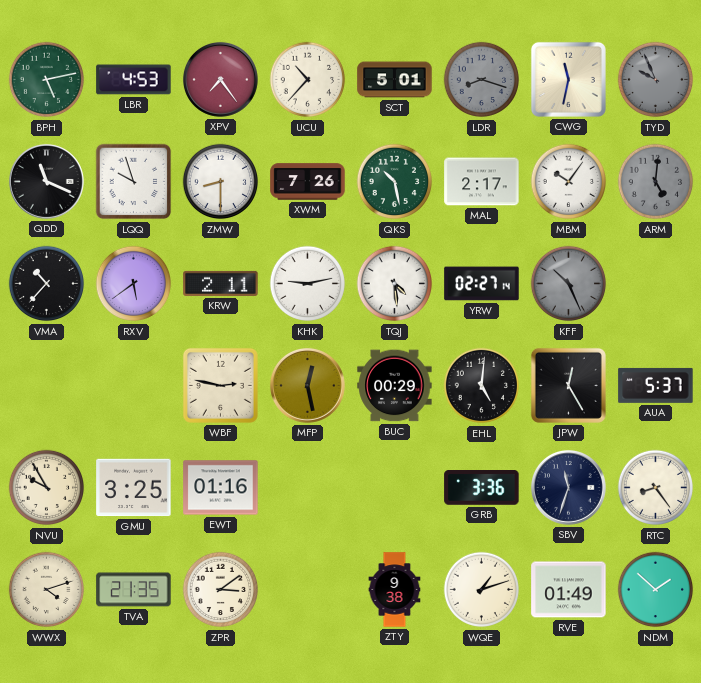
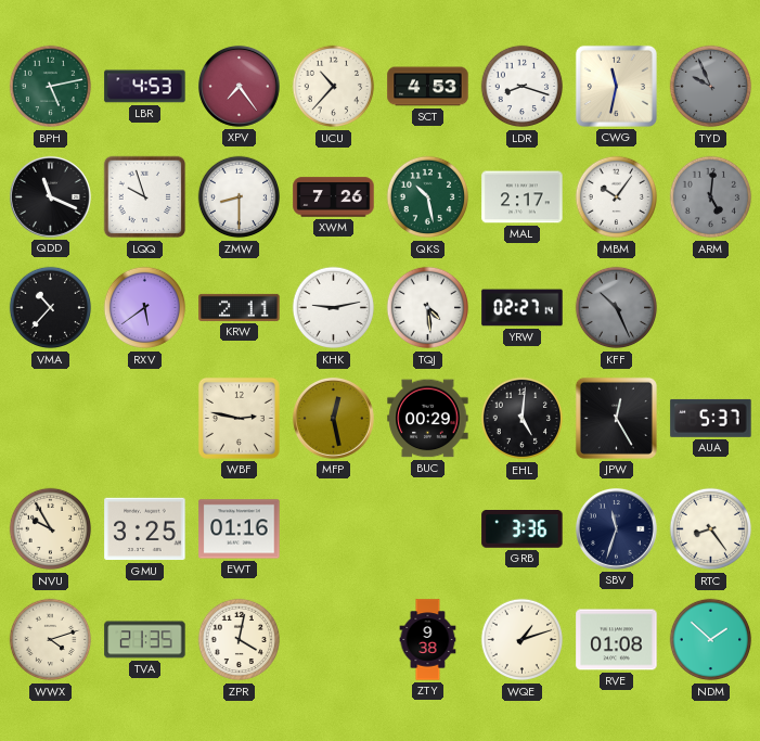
SCT: 5:01 -> 4:53 (428, 87)
LDR dial: grey -> white (523, 87)
ZPR: 3:09 -> 4:02 (240, 640)
RVE: 01:49 -> 01:08 (617, 640)
